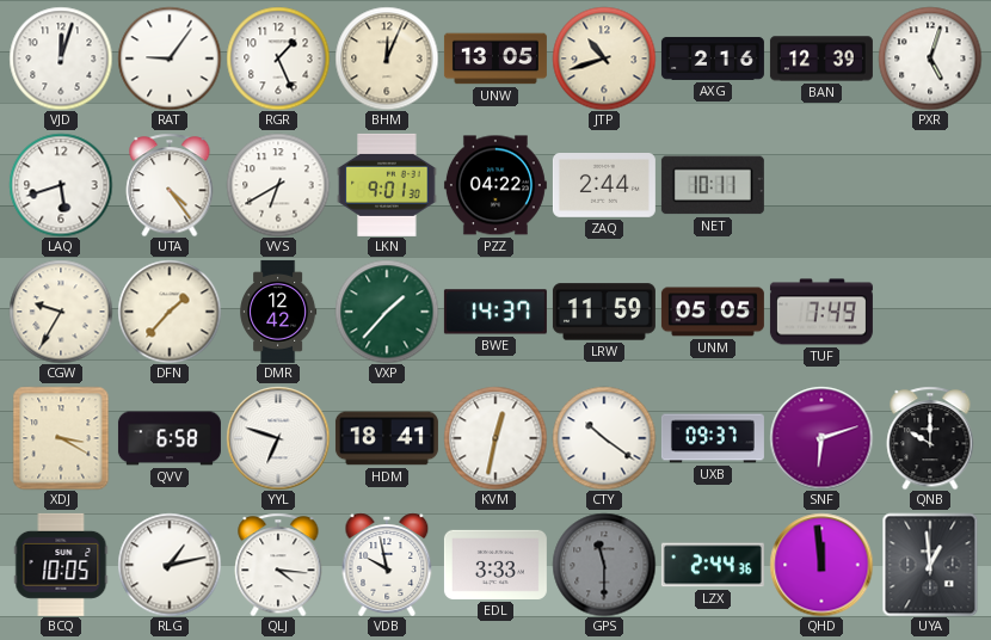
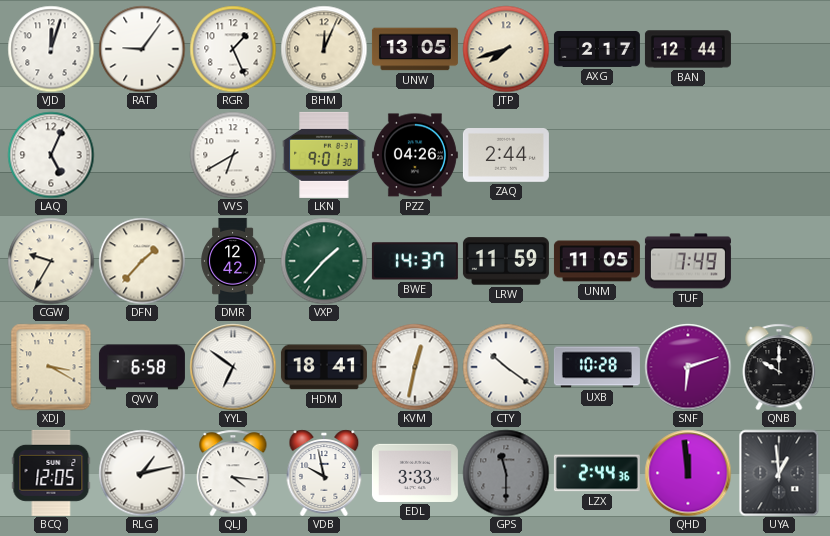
JTP: 10:42 -> 7:42 (506, 49)
AXG: 2:16 -> 2:17 (597, 49)
BAN: 12:39 -> 12:44 (688, 49)
PXR: 5:03 -> none (930, 59)
LAQ: 5:42 -> 5:04 (51, 155)
UTA: 4:24 -> none (170, 185)
PZZ: 04:22 -> 04:26 (415, 155)
NET: 10:11 -> none (713, 185)
UNM: 05:05 -> 11:05 (597, 261)
YYL: 6:48 -> 6:51 (233, 367)
UXB: 09:37 -> 10:28 (597, 367)
BCQ: 10:05 -> 12:05 (51, 473)
